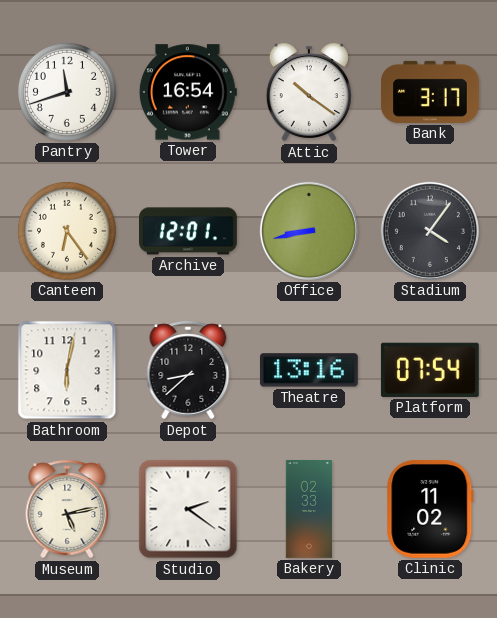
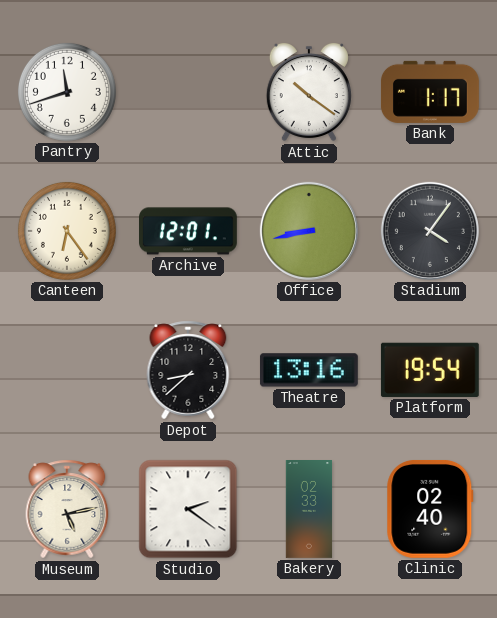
Tower: 16:54 -> none (188, 92)
Bank: 3:17 -> 1:17 (430, 92)
Bathroom: 6:02 -> none (67, 370)
Platform: 07:54 -> 19:54 (430, 370)
Clinic: 11:02 -> 02:40 (430, 509)
